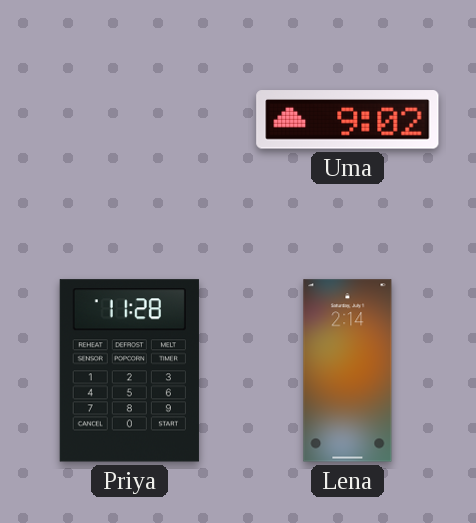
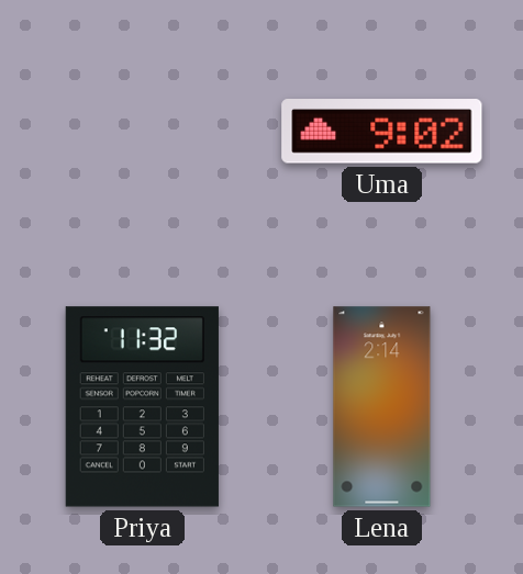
Priya: 11:28 -> 11:32 (142, 407)
